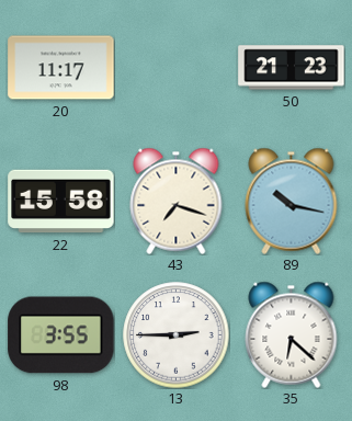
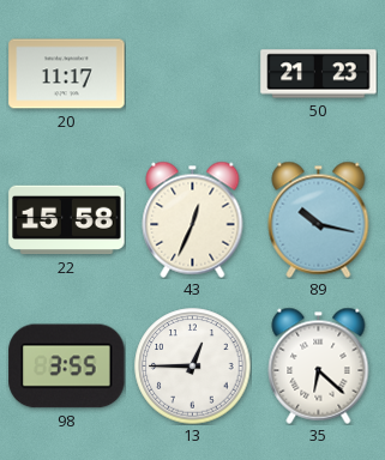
43: 7:18 -> 12:34 (193, 219)
13: 2:45 -> 12:45 (193, 367)
